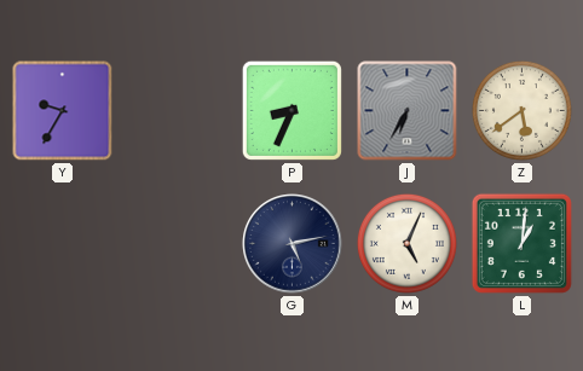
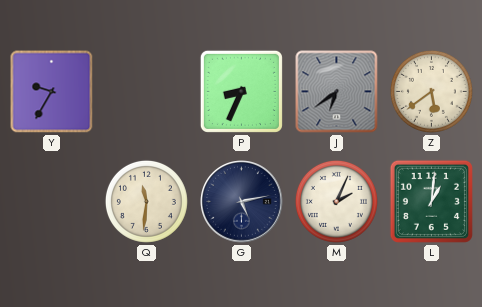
J: 6:35 -> 6:39 (337, 92)
Q: none -> 11:31 (146, 201)
M: 5:04 -> 2:04 (336, 201)
